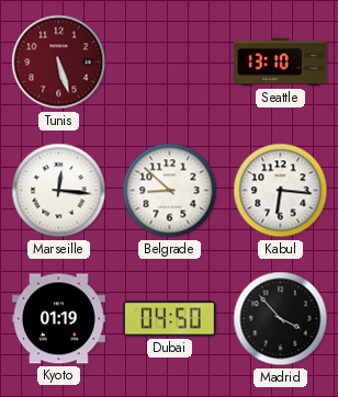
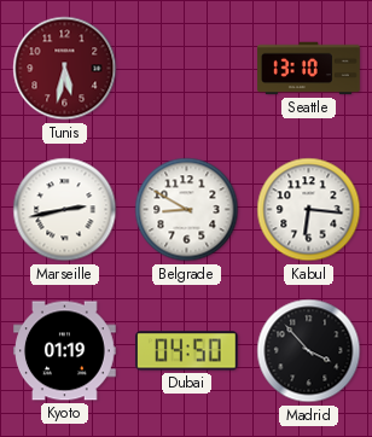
Tunis: 5:27 -> 5:32 (65, 69)
Marseille: 12:16 -> 2:43 (65, 210)
Belgrade: 8:52 -> 8:50 (187, 210)
